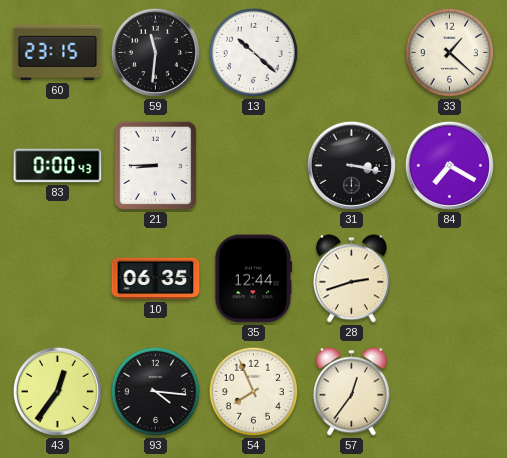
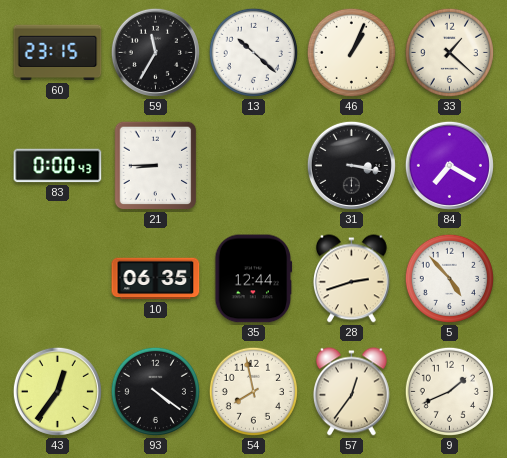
59: 11:31 -> 11:35 (155, 52)
46: none -> 1:04 (351, 52)
5: none -> 4:53 (449, 278)
93: 4:16 -> 4:21 (155, 391)
54: 7:56 -> 7:58 (253, 391)
9: none -> 1:41 (449, 391)
